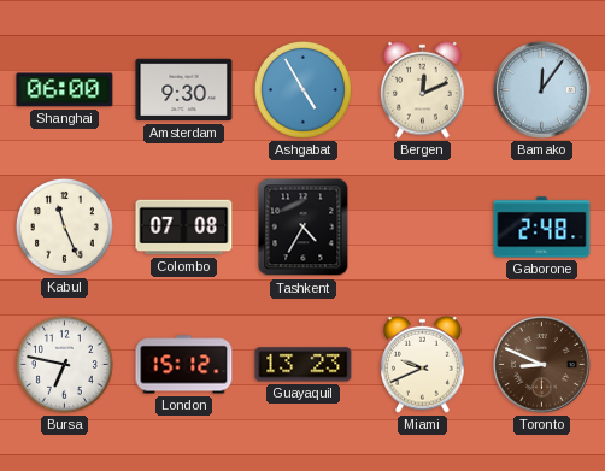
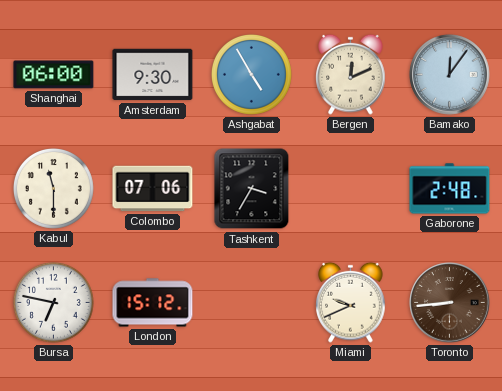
Kabul: 11:26 -> 11:30 (53, 188)
Colombo: 07:08 -> 07:06 (153, 189)
Tashkent: 4:35 -> 3:35 (252, 189)
Guayaquil: 13:23 -> none (304, 365)
Toronto: 8:49 -> 8:44 (450, 303)
